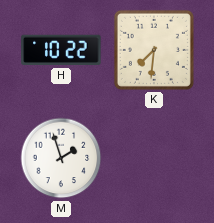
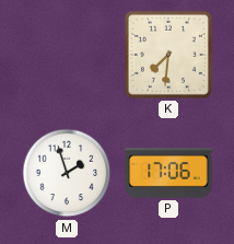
H: 10:22 -> none (61, 50)
P: none -> 17:06 (168, 173)
